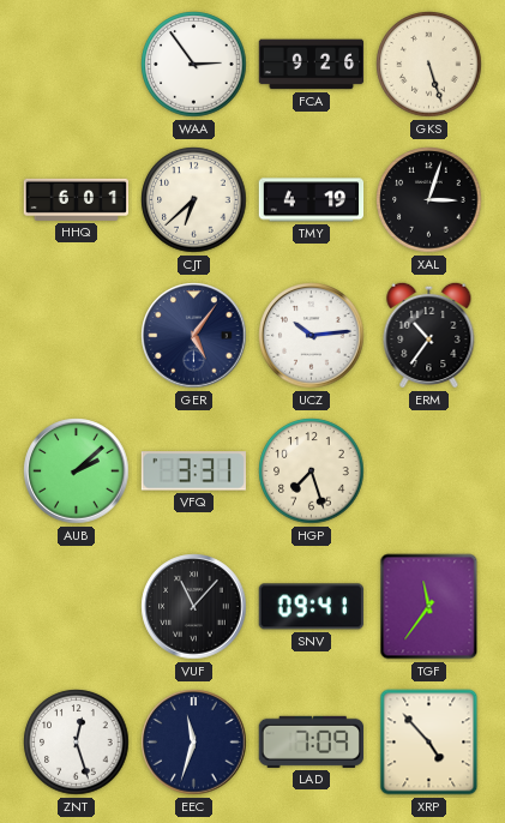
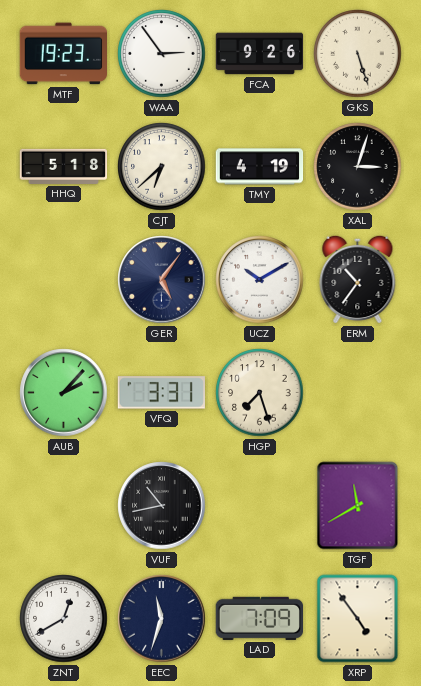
MTF: none -> 19:23 (63, 54)
HHQ: 6:01 -> 5:18 (64, 166)
UCZ: 10:14 -> 10:10 (260, 280)
AUB: 2:08 -> 2:07 (64, 393)
VUF: 11:07 -> 10:43 (162, 506)
SNV: 09:41 -> none (311, 607)
TGF: 11:36 -> 11:40 (358, 506)
ZNT: 12:27 -> 12:40 (64, 619)
XRP: 4:53 -> 4:54 (358, 619)
